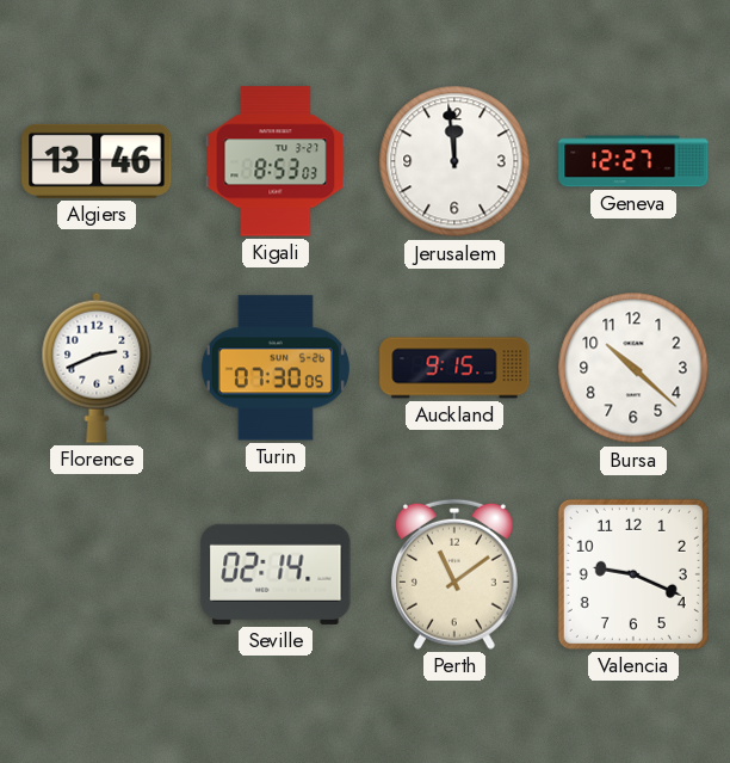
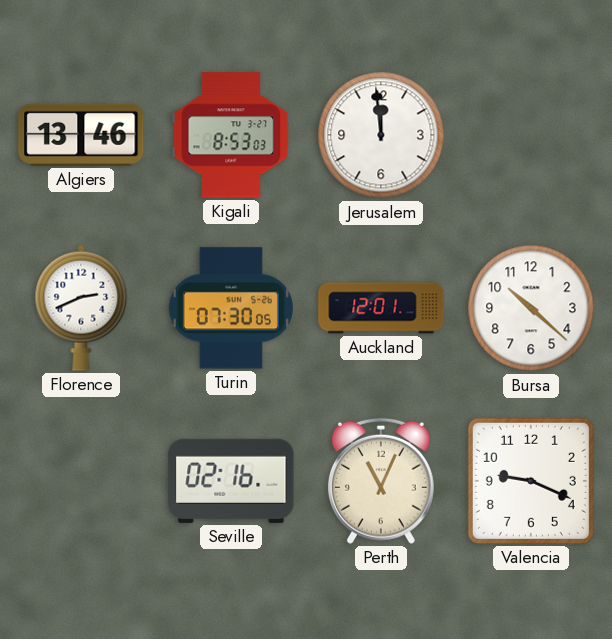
Geneva: 12:27 -> none (633, 161)
Auckland: 9:15 -> 12:01 (381, 308)
Seville: 02:14 -> 02:16 (231, 481)
Perth: 11:09 -> 11:04 (381, 481)
